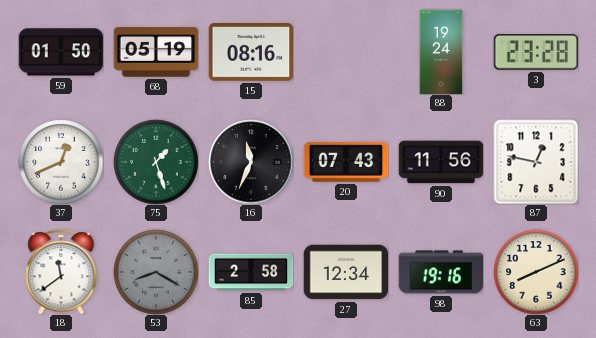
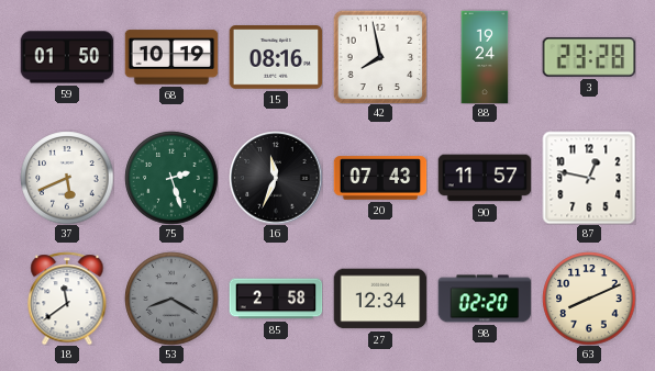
68: 05:19 -> 10:19 (171, 57)
42: none -> 7:58 (380, 57)
37: 12:41 -> 5:41 (67, 178)
75: 1:27 -> 2:27 (171, 178)
90: 11:56 -> 11:57 (485, 178)
98: 19:16 -> 02:20 (485, 299)
